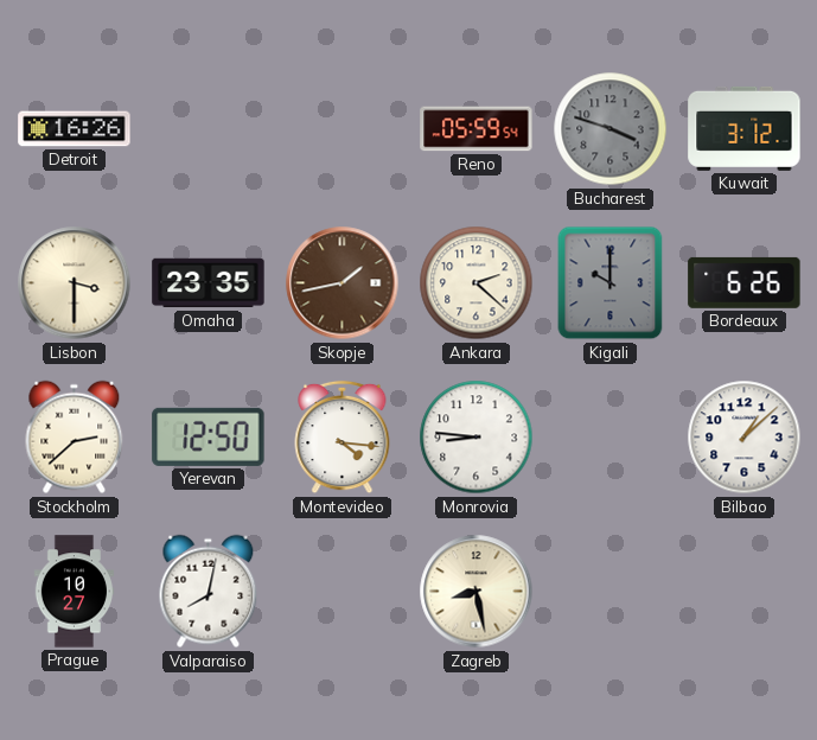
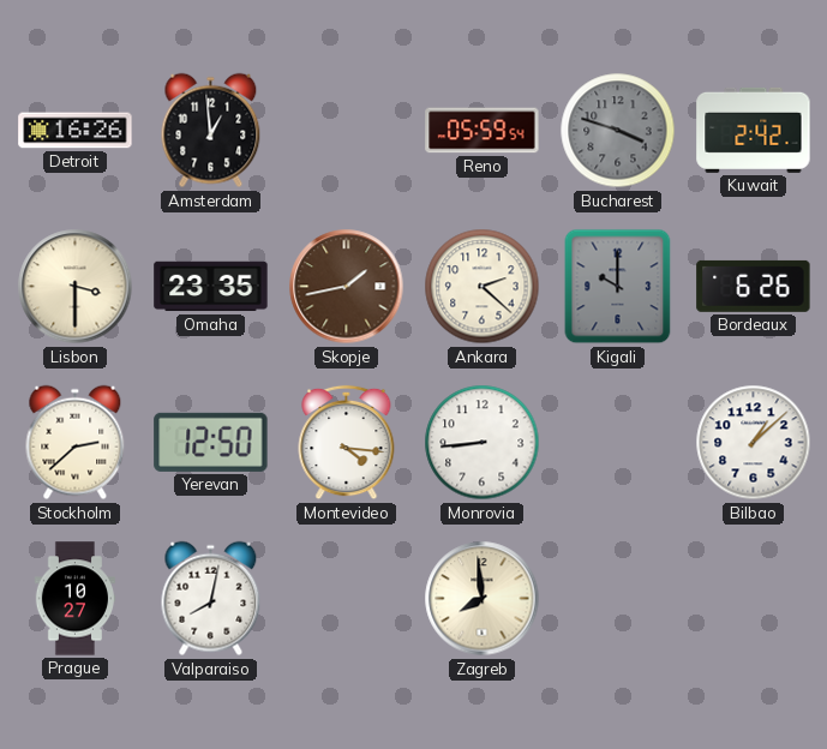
Amsterdam: none -> 12:59 (211, 131)
Kuwait: 3:12 -> 2:42 (754, 130)
Monrovia: 8:46 -> 8:44 (483, 443)
Zagreb: 8:28 -> 7:59 (483, 599)
